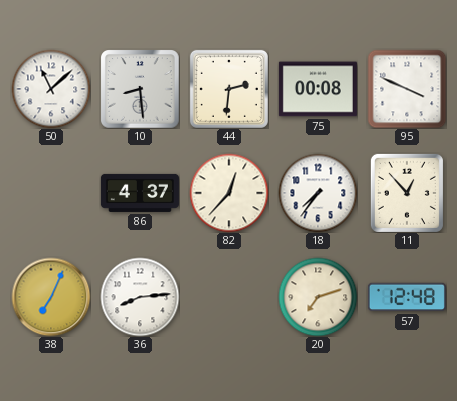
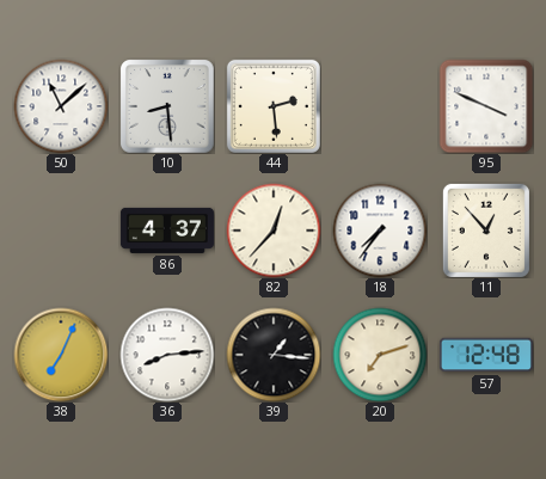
44: 2:31 -> 2:29 (274, 106)
75: 00:08 -> none (318, 89)
39: none -> 1:16 (274, 355)
